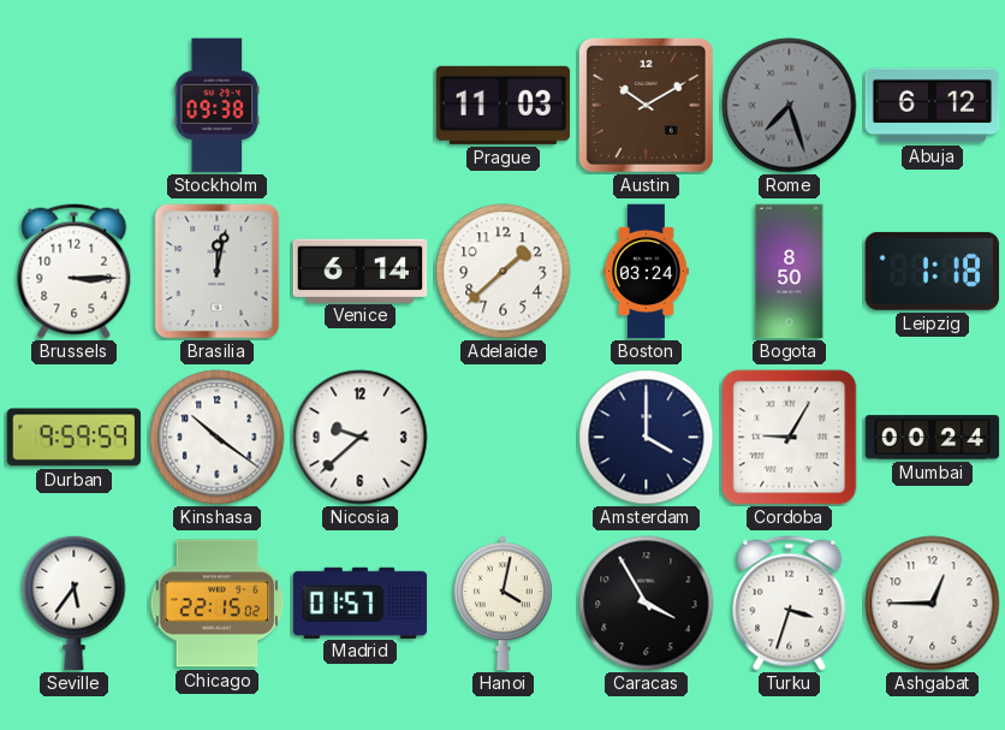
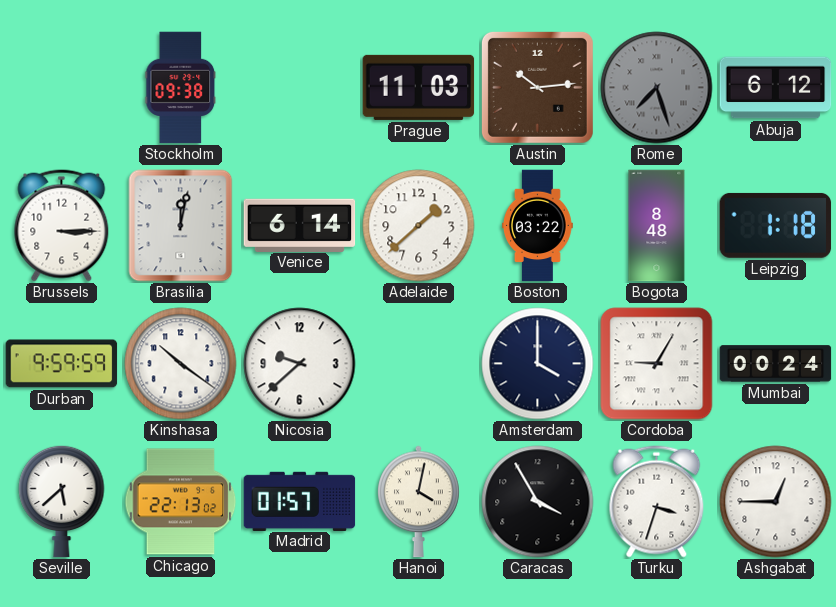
Austin: 10:10 -> 10:14 (537, 87)
Boston: 03:24 -> 03:22 (537, 226)
Bogota: 8:50 -> 8:48 (657, 226)
Seville: 5:36 -> 5:38 (62, 501)
Chicago: 22:15 -> 22:13 (181, 502)
